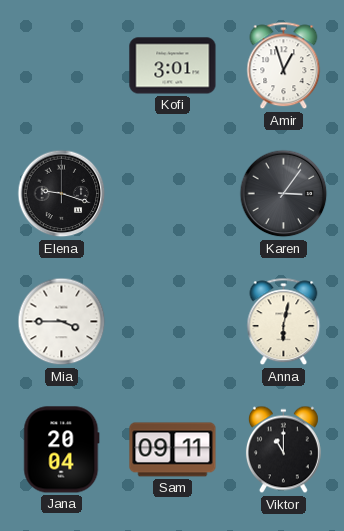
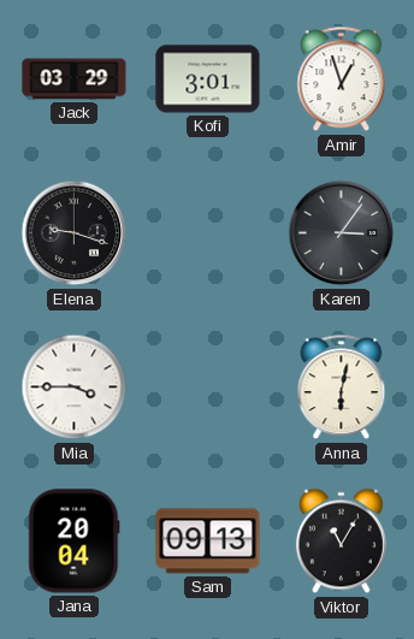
Jack: none -> 03:29 (75, 79)
Sam: 09:11 -> 09:13 (208, 542)
Viktor: 11:00 -> 11:05 (341, 542)
